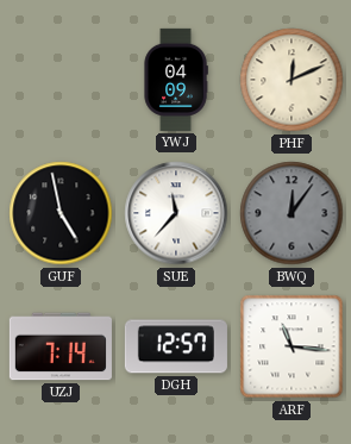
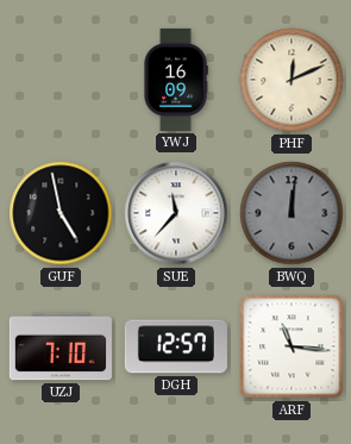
YWJ: 04:09 -> 16:09 (176, 80)
BWQ: 12:06 -> 12:01 (292, 213)
UZJ: 7:14 -> 7:10 (61, 346)
